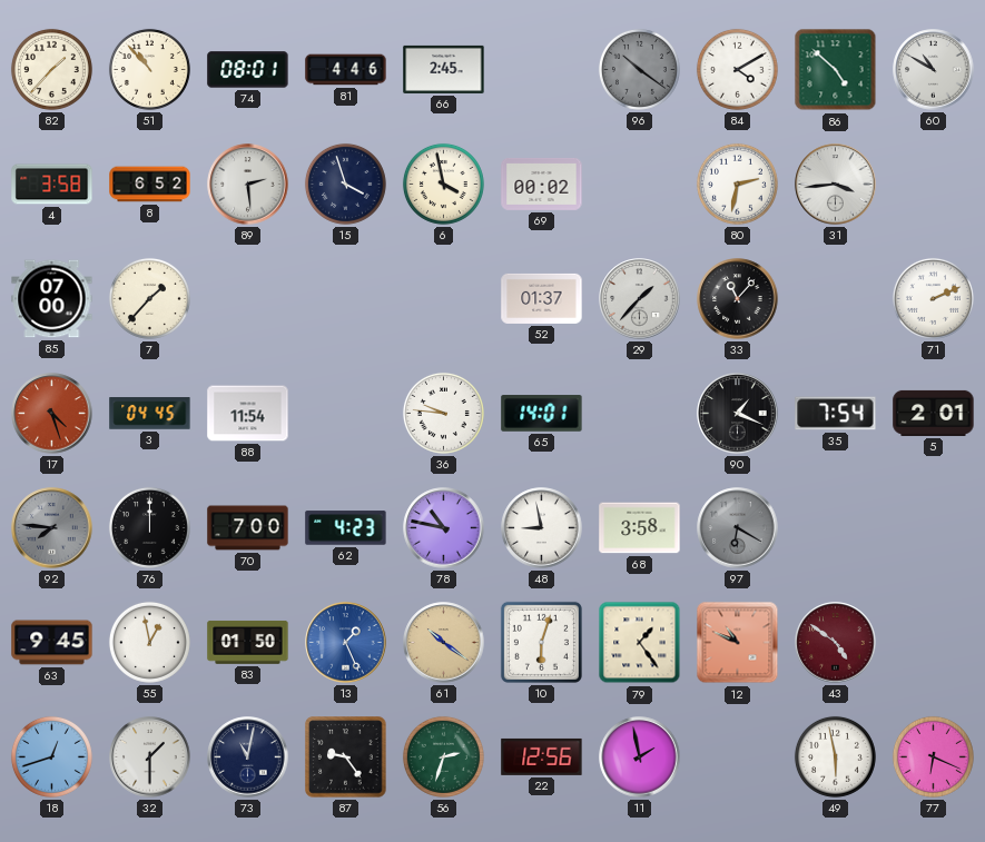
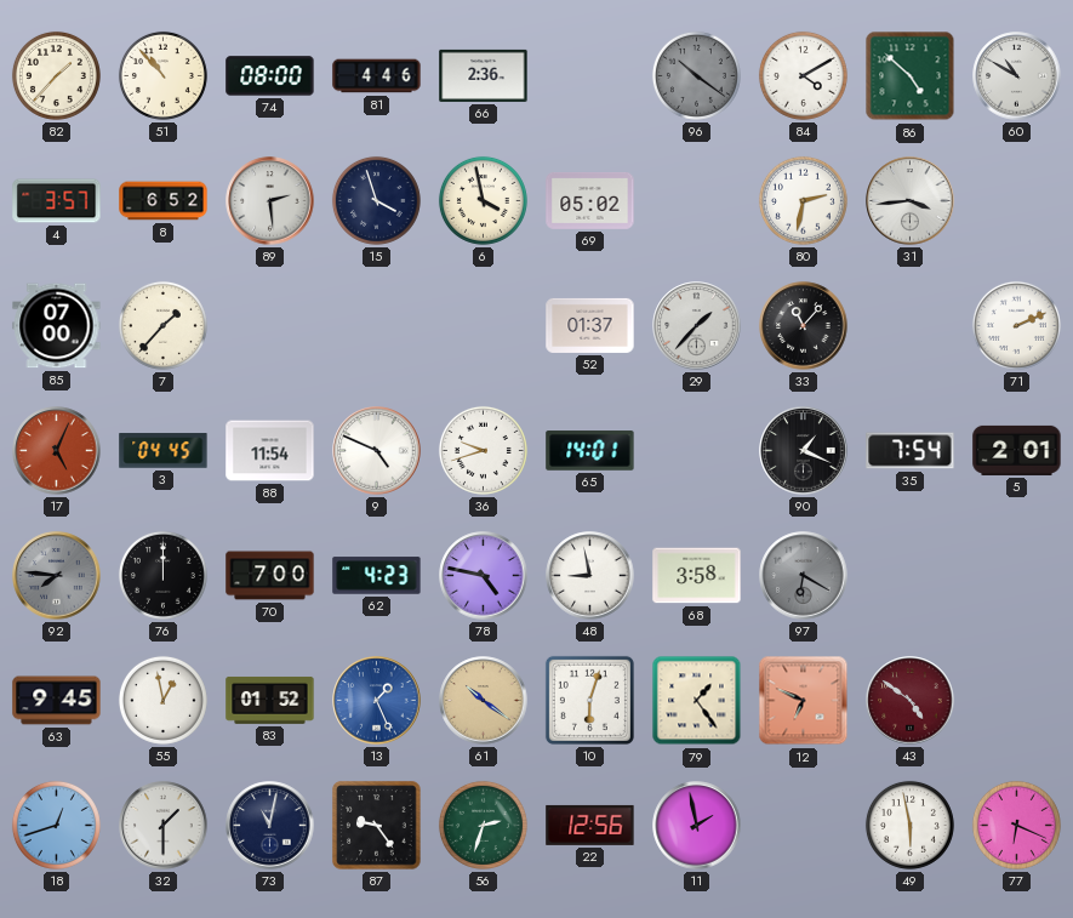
74: 08:01 -> 08:00 (270, 76)
66: 2:45 -> 2:36 (484, 75)
4: 3:58 -> 3:57 (57, 201)
69: 00:02 -> 05:02 (590, 200)
17: 4:27 -> 5:04 (57, 451)
9: none -> 4:49 (377, 451)
36: 9:46 -> 9:42 (483, 450)
78: 10:47 -> 4:47 (484, 576)
83: 01:50 -> 01:52 (270, 700)
12: 10:49 -> 6:49 (804, 701)
